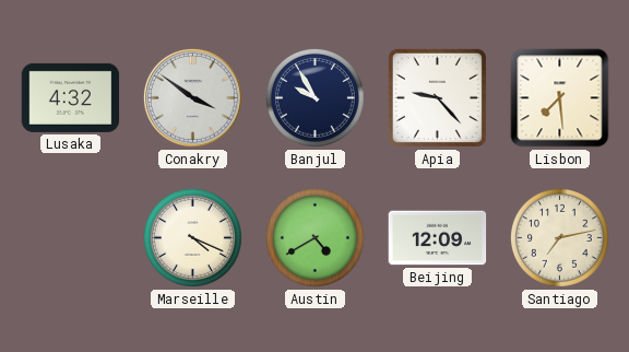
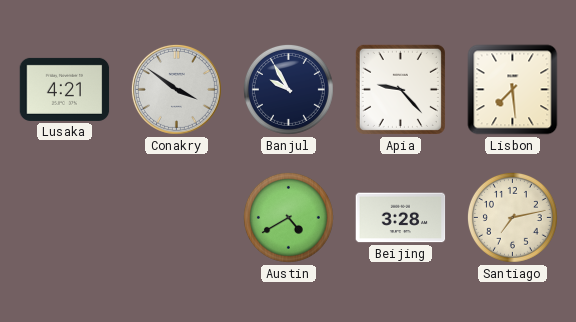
Lusaka: 4:32 -> 4:21 (65, 89)
Marseille: 4:19 -> none (192, 237)
Beijing: 12:09 -> 3:28 (401, 218)
